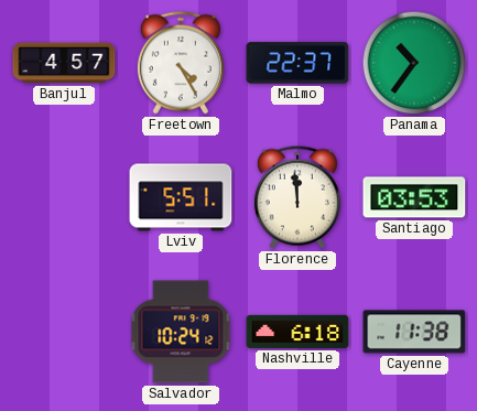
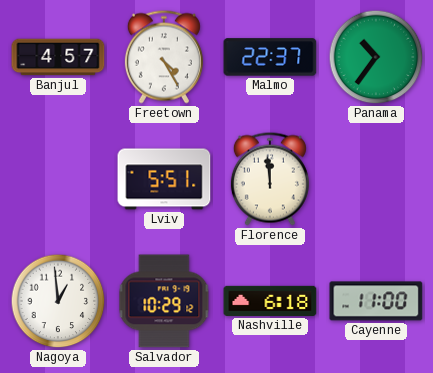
Santiago: 03:53 -> none (414, 197)
Nagoya: none -> 12:59 (58, 301)
Salvador: 10:24 -> 10:29 (164, 301)
Cayenne: 11:38 -> 11:00 (376, 301)
